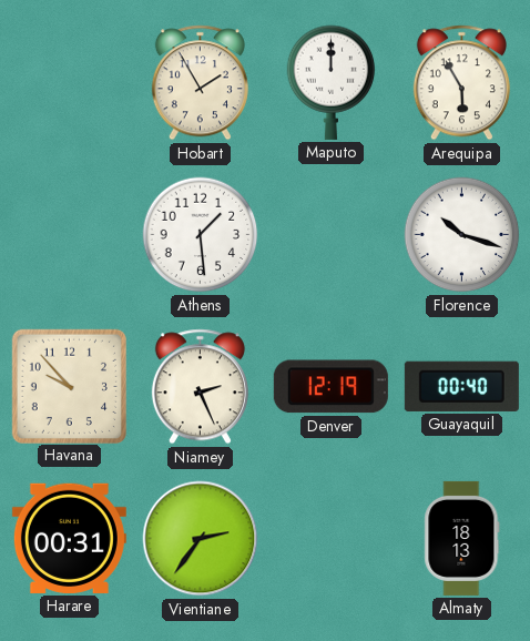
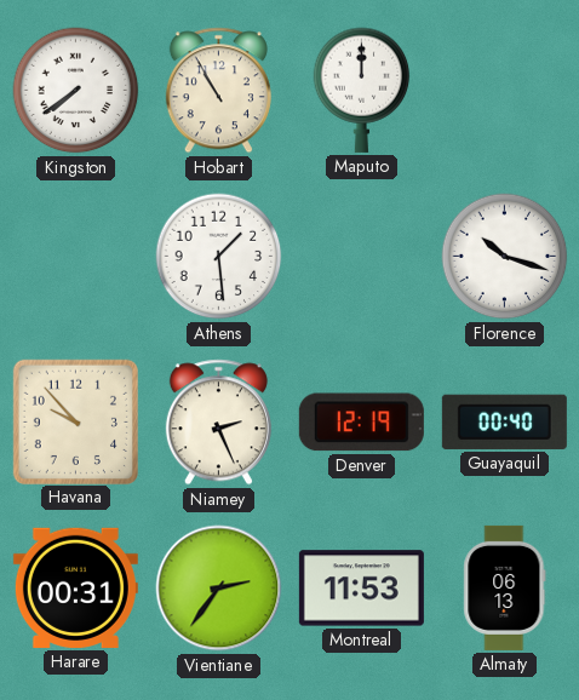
Kingston: none -> 7:39 (76, 91)
Hobart: 1:55 -> 10:55 (218, 91)
Arequipa: 5:55 -> none (461, 83)
Montreal: none -> 11:53 (361, 589)
Almaty: 18:13 -> 06:13 (505, 587)
